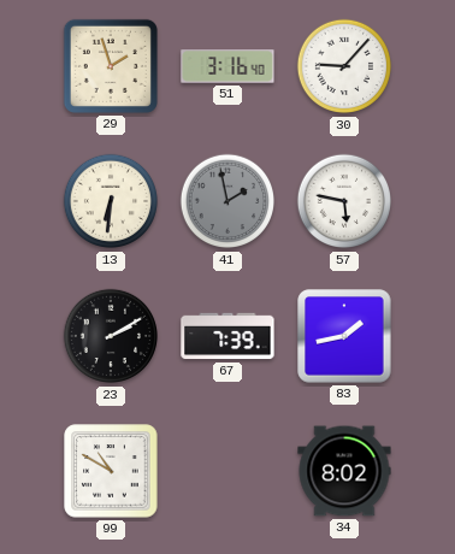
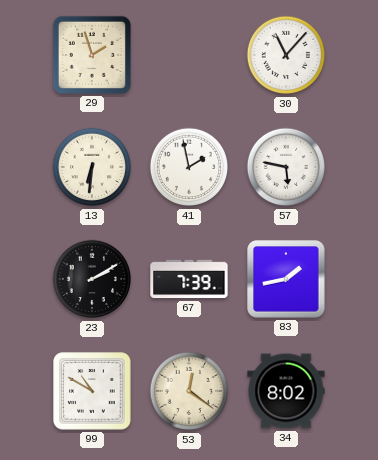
51: 3:16 -> none (227, 66)
30: 9:07 -> 11:07 (285, 55)
41 dial: grey -> white (188, 167)
53: none -> 12:21 (188, 391)
